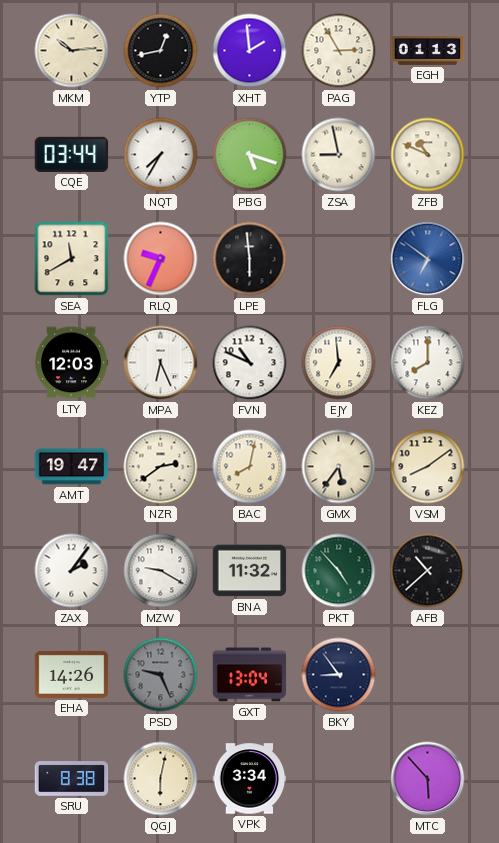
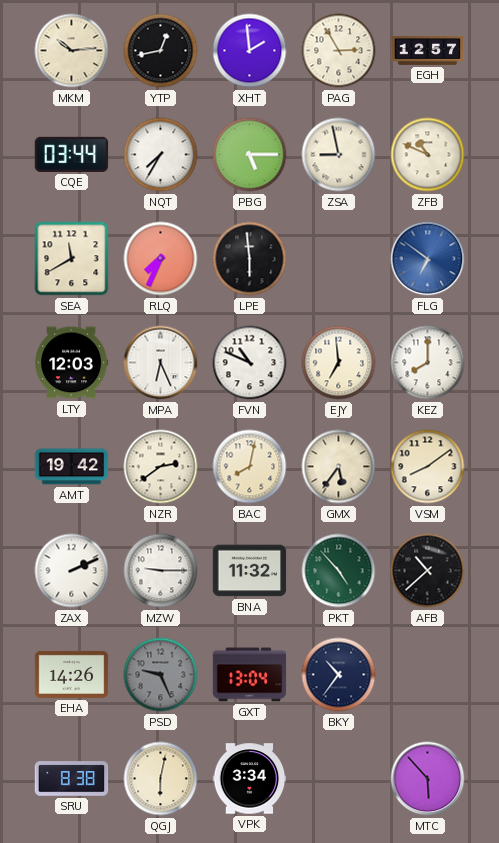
EGH: 01:13 -> 12:57 (428, 51)
PBG: 5:18 -> 5:15 (250, 155)
RLQ: 9:34 -> 7:34 (161, 259)
AMT: 19:47 -> 19:42 (72, 467)
ZAX: 2:06 -> 2:11 (72, 571)
MZW: 9:20 -> 9:15 (161, 571)
BKY: 8:54 -> 10:36 (339, 675)
